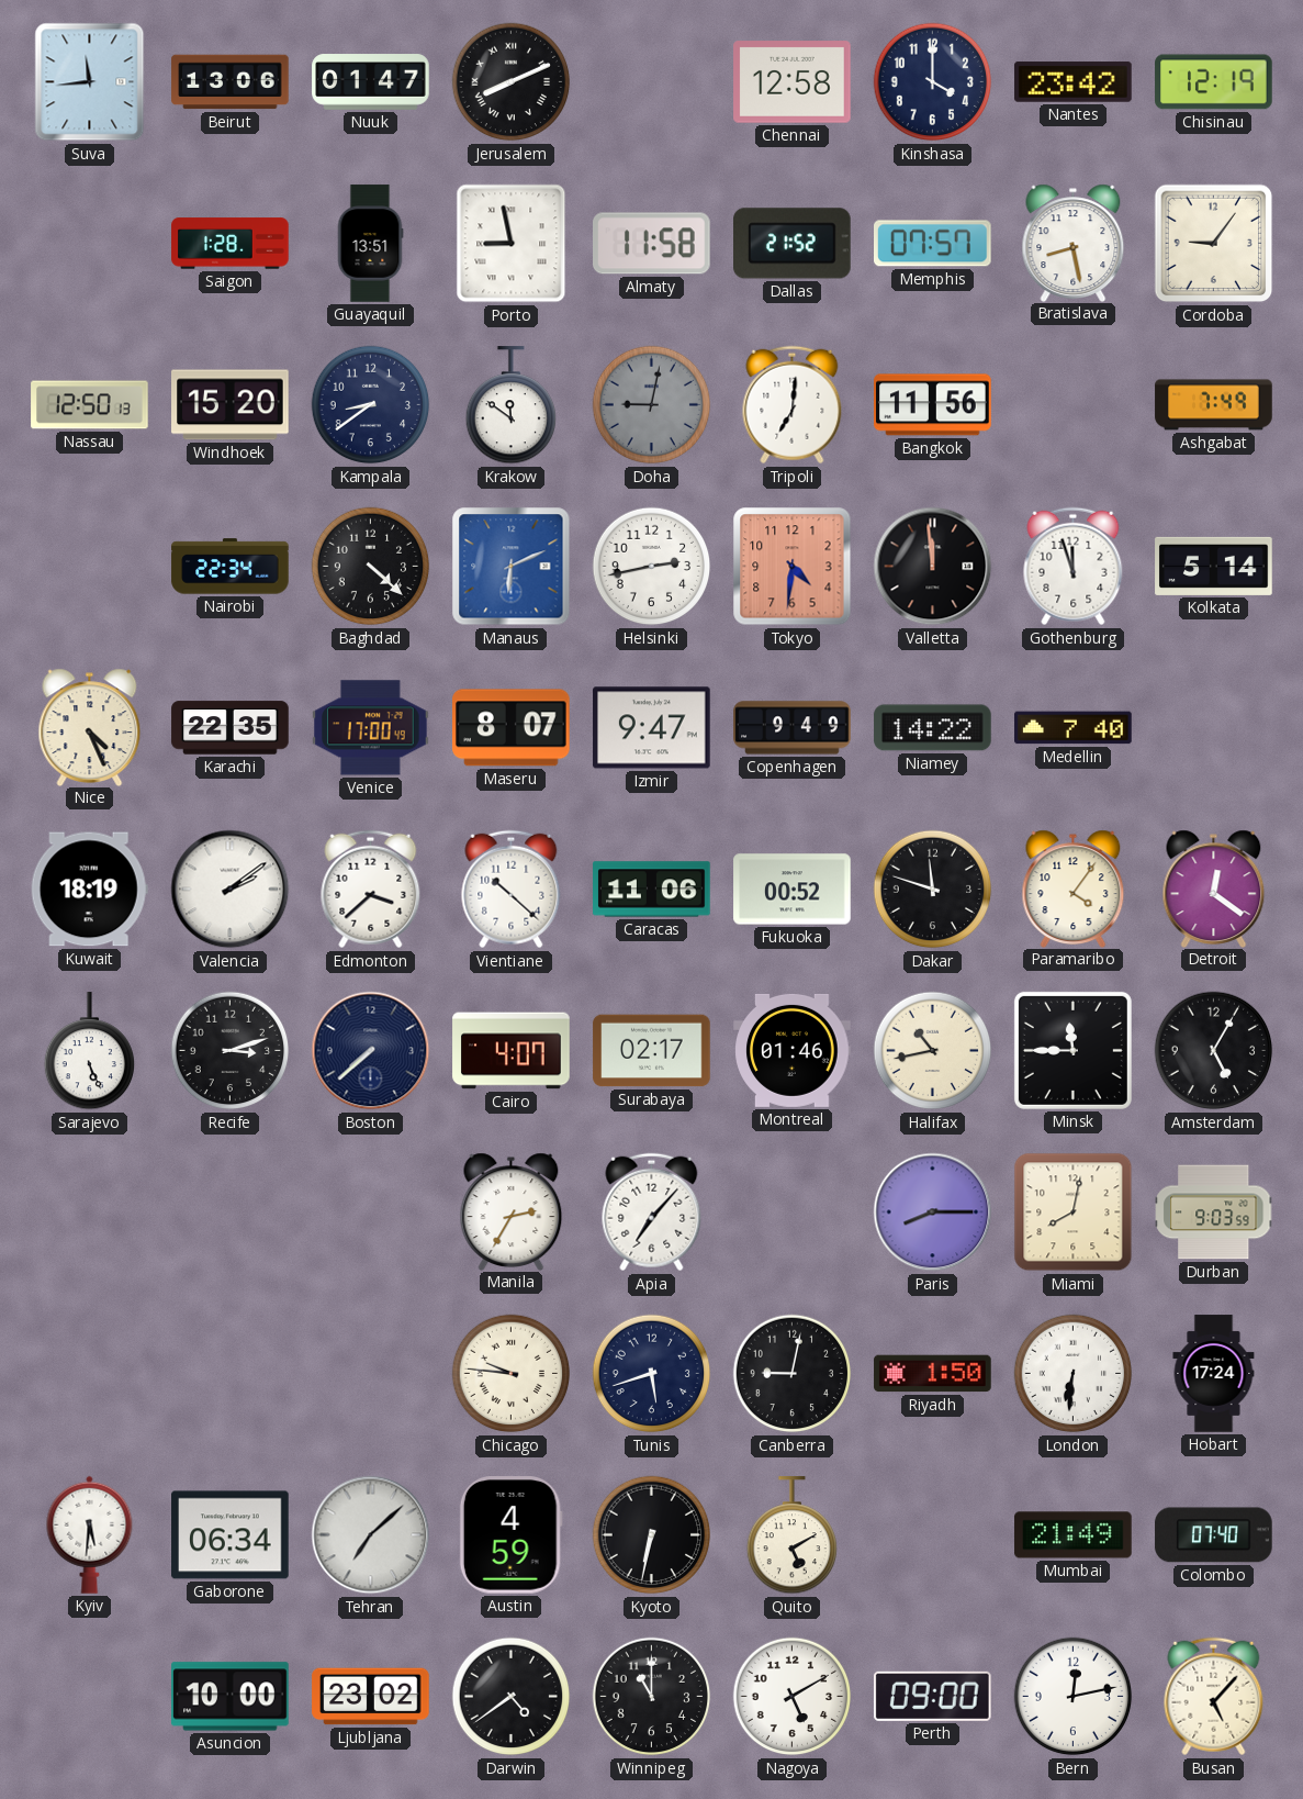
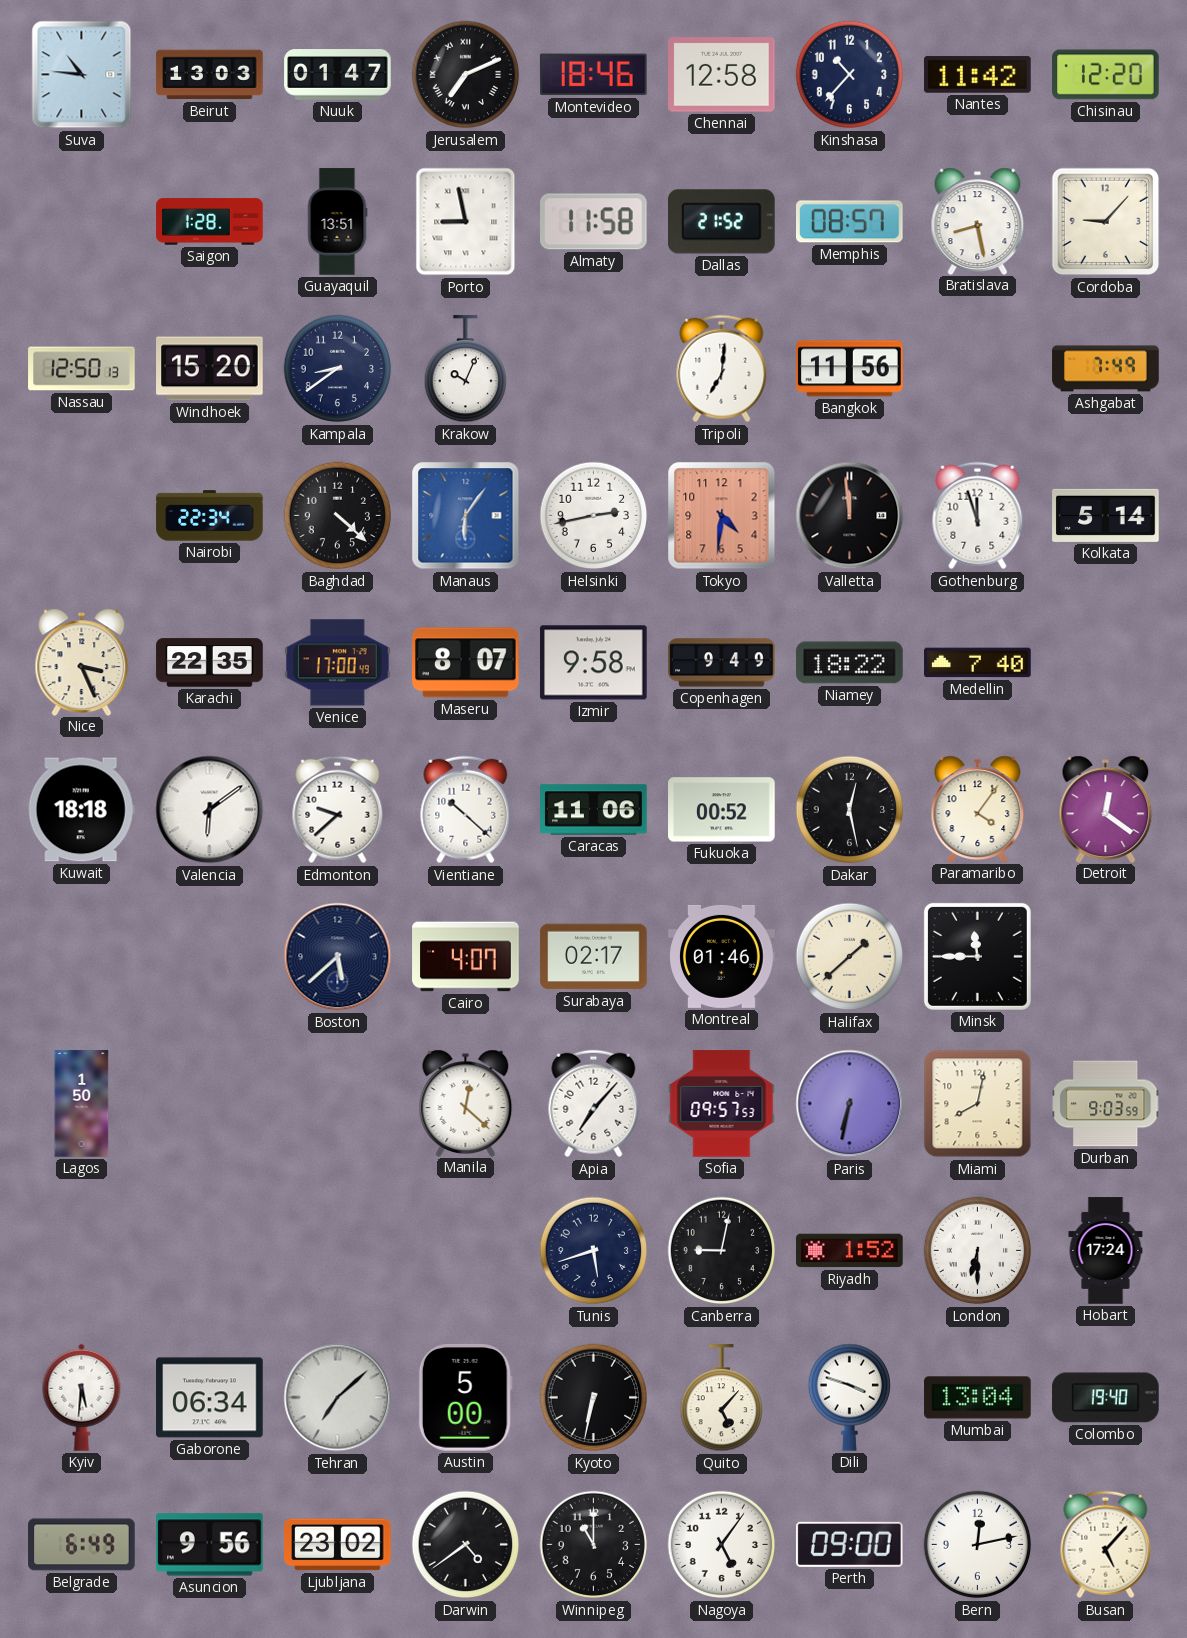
Suva: 11:44 -> 10:46 (82, 75)
Beirut: 13:06 -> 13:03 (210, 75)
Jerusalem: 8:11 -> 7:11 (466, 75)
Montevideo: none -> 18:46 (593, 75)
Kinshasa: 4:00 -> 10:37 (850, 75)
Nantes: 23:42 -> 11:42 (978, 75)
Chisinau: 12:19 -> 12:20 (1106, 75)
Memphis: 07:57 -> 08:57 (850, 222)
Cordoba: 9:06 -> 9:07 (1106, 222)
Krakow: 11:51 -> 10:04 (465, 369)
Doha: 9:02 -> none (652, 405)
Manaus: 6:11 -> 6:06 (466, 516)
Nice: 4:26 -> 3:26 (82, 662)
Izmir: 9:47 -> 9:58 (594, 663)
Niamey: 14:22 -> 18:22 (850, 663)
Kuwait: 18:19 -> 18:18 (81, 810)
Valencia: 2:09 -> 6:09 (210, 810)
Edmonton: 3:38 -> 9:38 (338, 810)
Dakar: 11:48 -> 12:28 (850, 810)
Sarajevo: 5:26 -> none (89, 1051)
Recife: 3:12 -> none (231, 1051)
Boston: 7:38 -> 5:38 (338, 957)
Halifax: 10:43 -> 1:38 (850, 957)
Amsterdam: 5:05 -> none (1214, 1051)
Lagos: none -> 1:50 (82, 1104)
Manila: 2:35 -> 12:22 (466, 1103)
Sofia: none -> 09:57 (722, 1104)
Paris: 8:15 -> 6:32 (850, 1104)
Chicago: 9:46 -> none (512, 1374)
Riyadh: 1:50 -> 1:52 (850, 1251)
London: 6:31 -> 6:30 (978, 1251)
Austin: 4:59 -> 5:00 (465, 1398)
Quito: 5:10 -> 5:07 (721, 1398)
Dili: none -> 3:48 (849, 1397)
Mumbai: 21:49 -> 13:04 (978, 1398)
Colombo: 07:40 -> 19:40 (1106, 1398)
Belgrade: none -> 6:49 (82, 1545)
Asuncion: 10:00 -> 9:56 (210, 1545)
Nagoya: 5:10 -> 5:06 (722, 1545)
